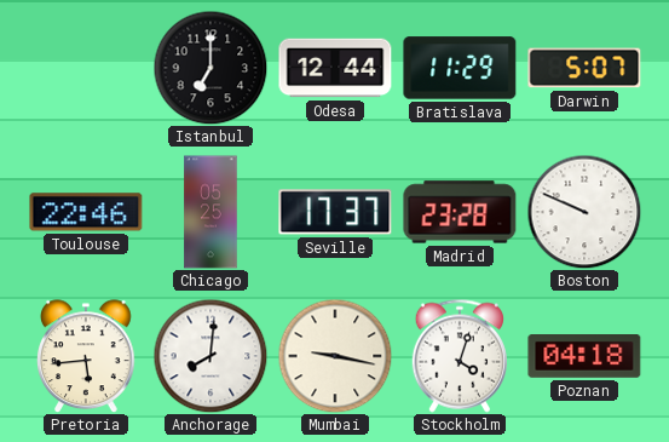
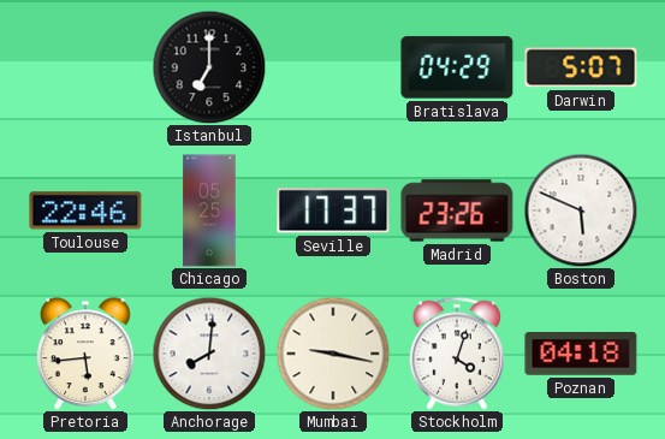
Odesa: 12:44 -> none (335, 68)
Bratislava: 11:29 -> 04:29 (457, 67)
Madrid: 23:28 -> 23:26 (457, 210)
Boston: 9:49 -> 5:49 (581, 210)
